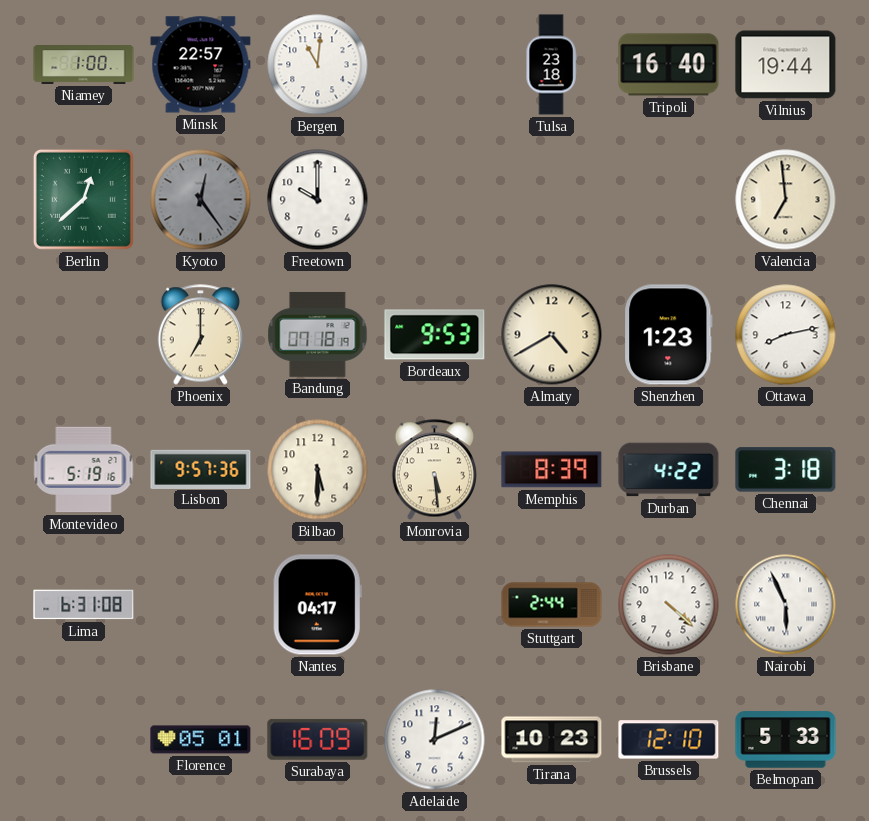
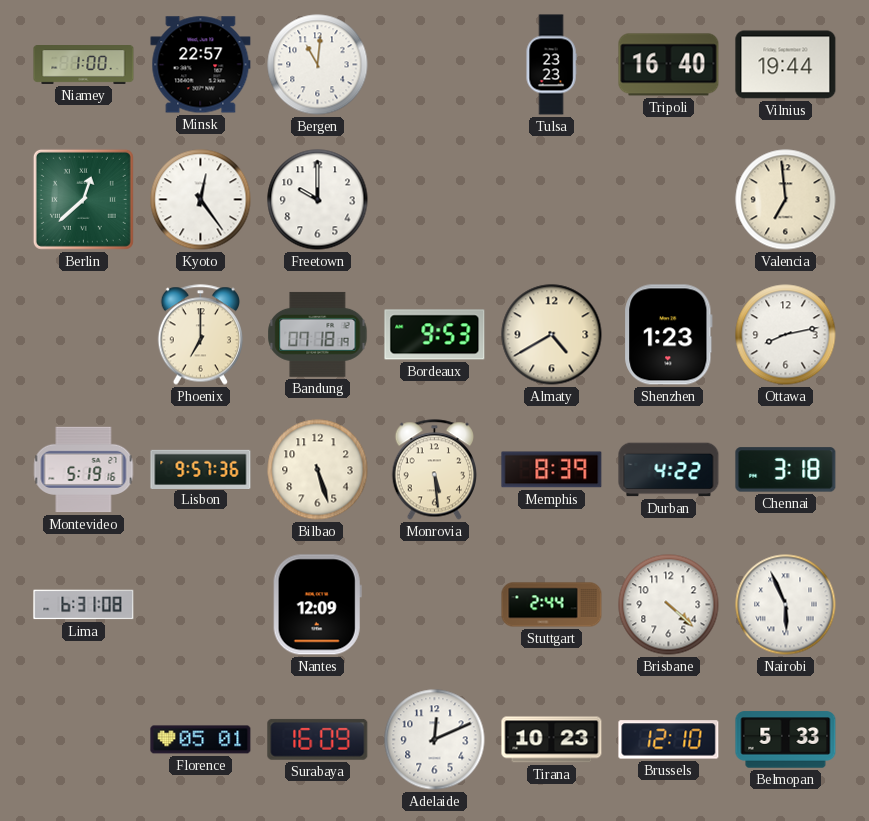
Tulsa: 23:18 -> 23:23 (551, 65)
Kyoto dial: grey -> white (201, 200)
Bilbao: 5:30 -> 5:27 (318, 470)
Nantes: 04:17 -> 12:09 (317, 605)
